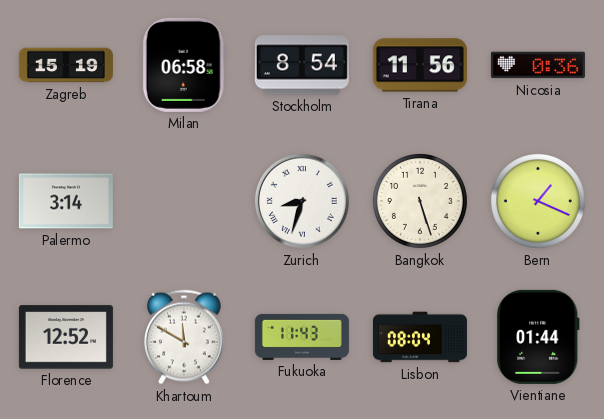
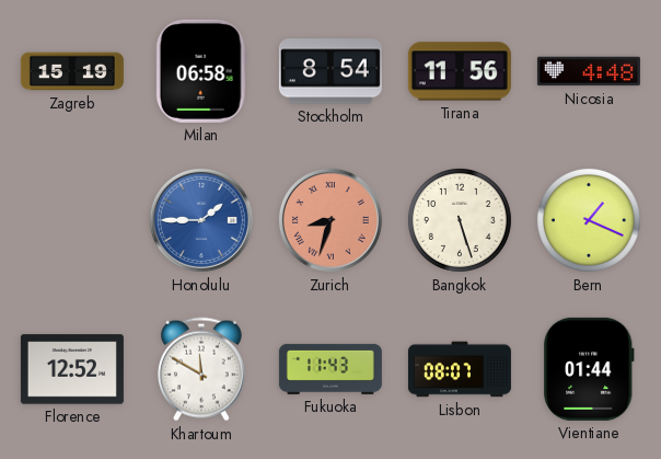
Nicosia: 0:36 -> 4:48 (589, 71)
Palermo: 3:14 -> none (66, 201)
Honolulu: none -> 1:45 (201, 220)
Zurich dial: white -> salmon (330, 220)
Lisbon: 08:04 -> 08:07 (460, 369)
